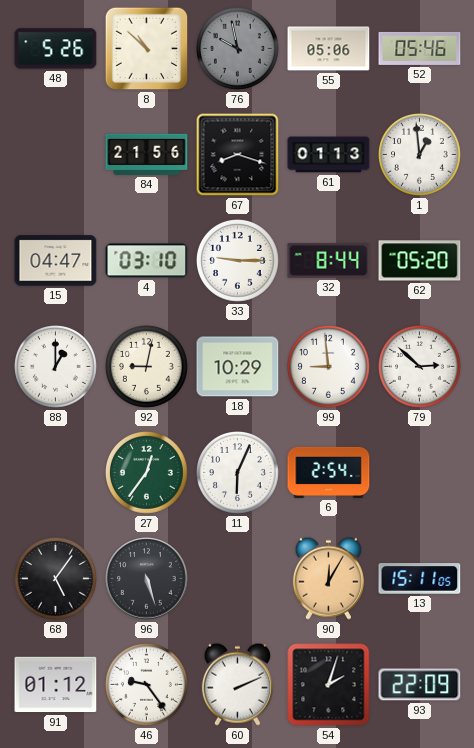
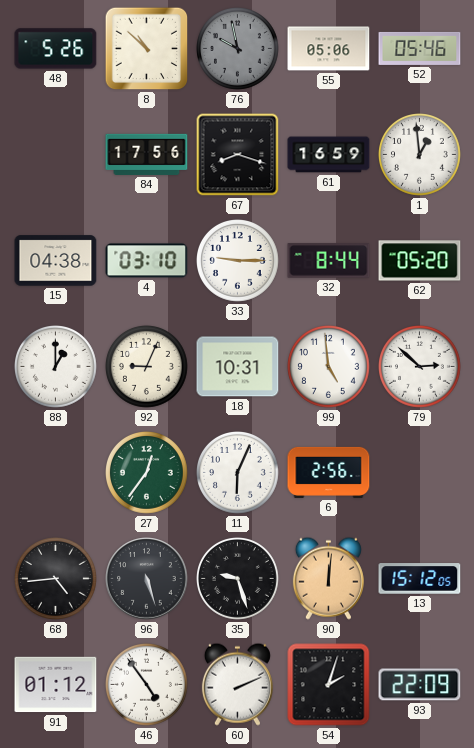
84: 21:56 -> 17:56 (147, 154)
61: 01:13 -> 16:59 (329, 155)
15: 04:47 -> 04:38 (56, 261)
92: 9:02 -> 9:04 (147, 367)
18: 10:29 -> 10:31 (238, 367)
99: 8:59 -> 4:59 (329, 367)
6: 2:54 -> 2:56 (329, 472)
68: 5:06 -> 4:44 (56, 579)
35: none -> 9:27 (238, 579)
90: 12:05 -> 12:01 (328, 578)
13: 15:11 -> 15:12 (420, 579)
46: 9:24 -> 4:54 (147, 685)
